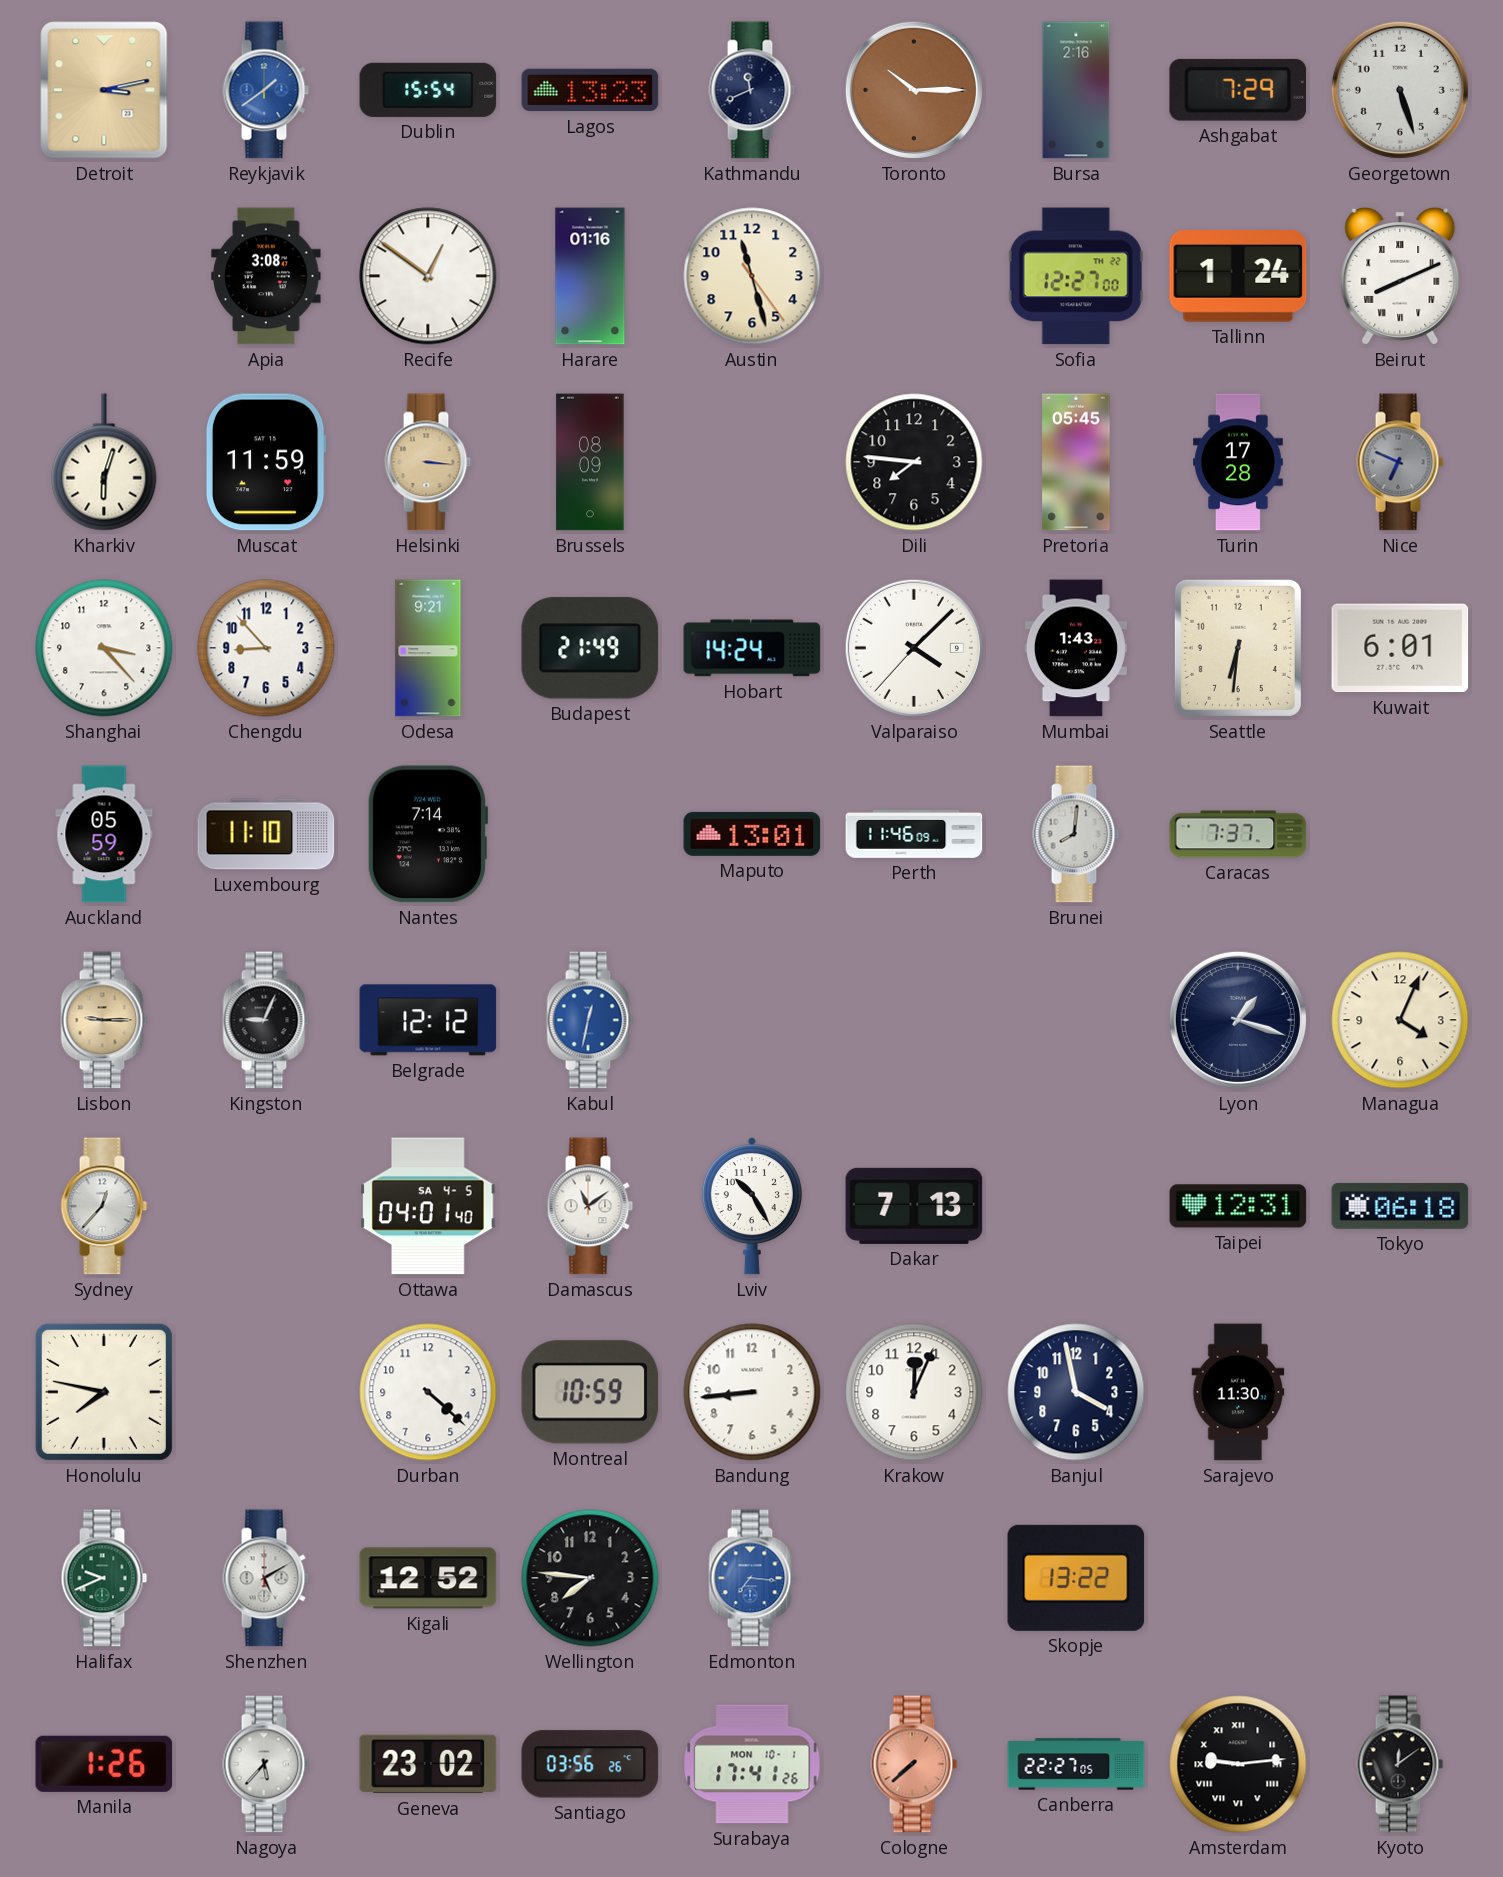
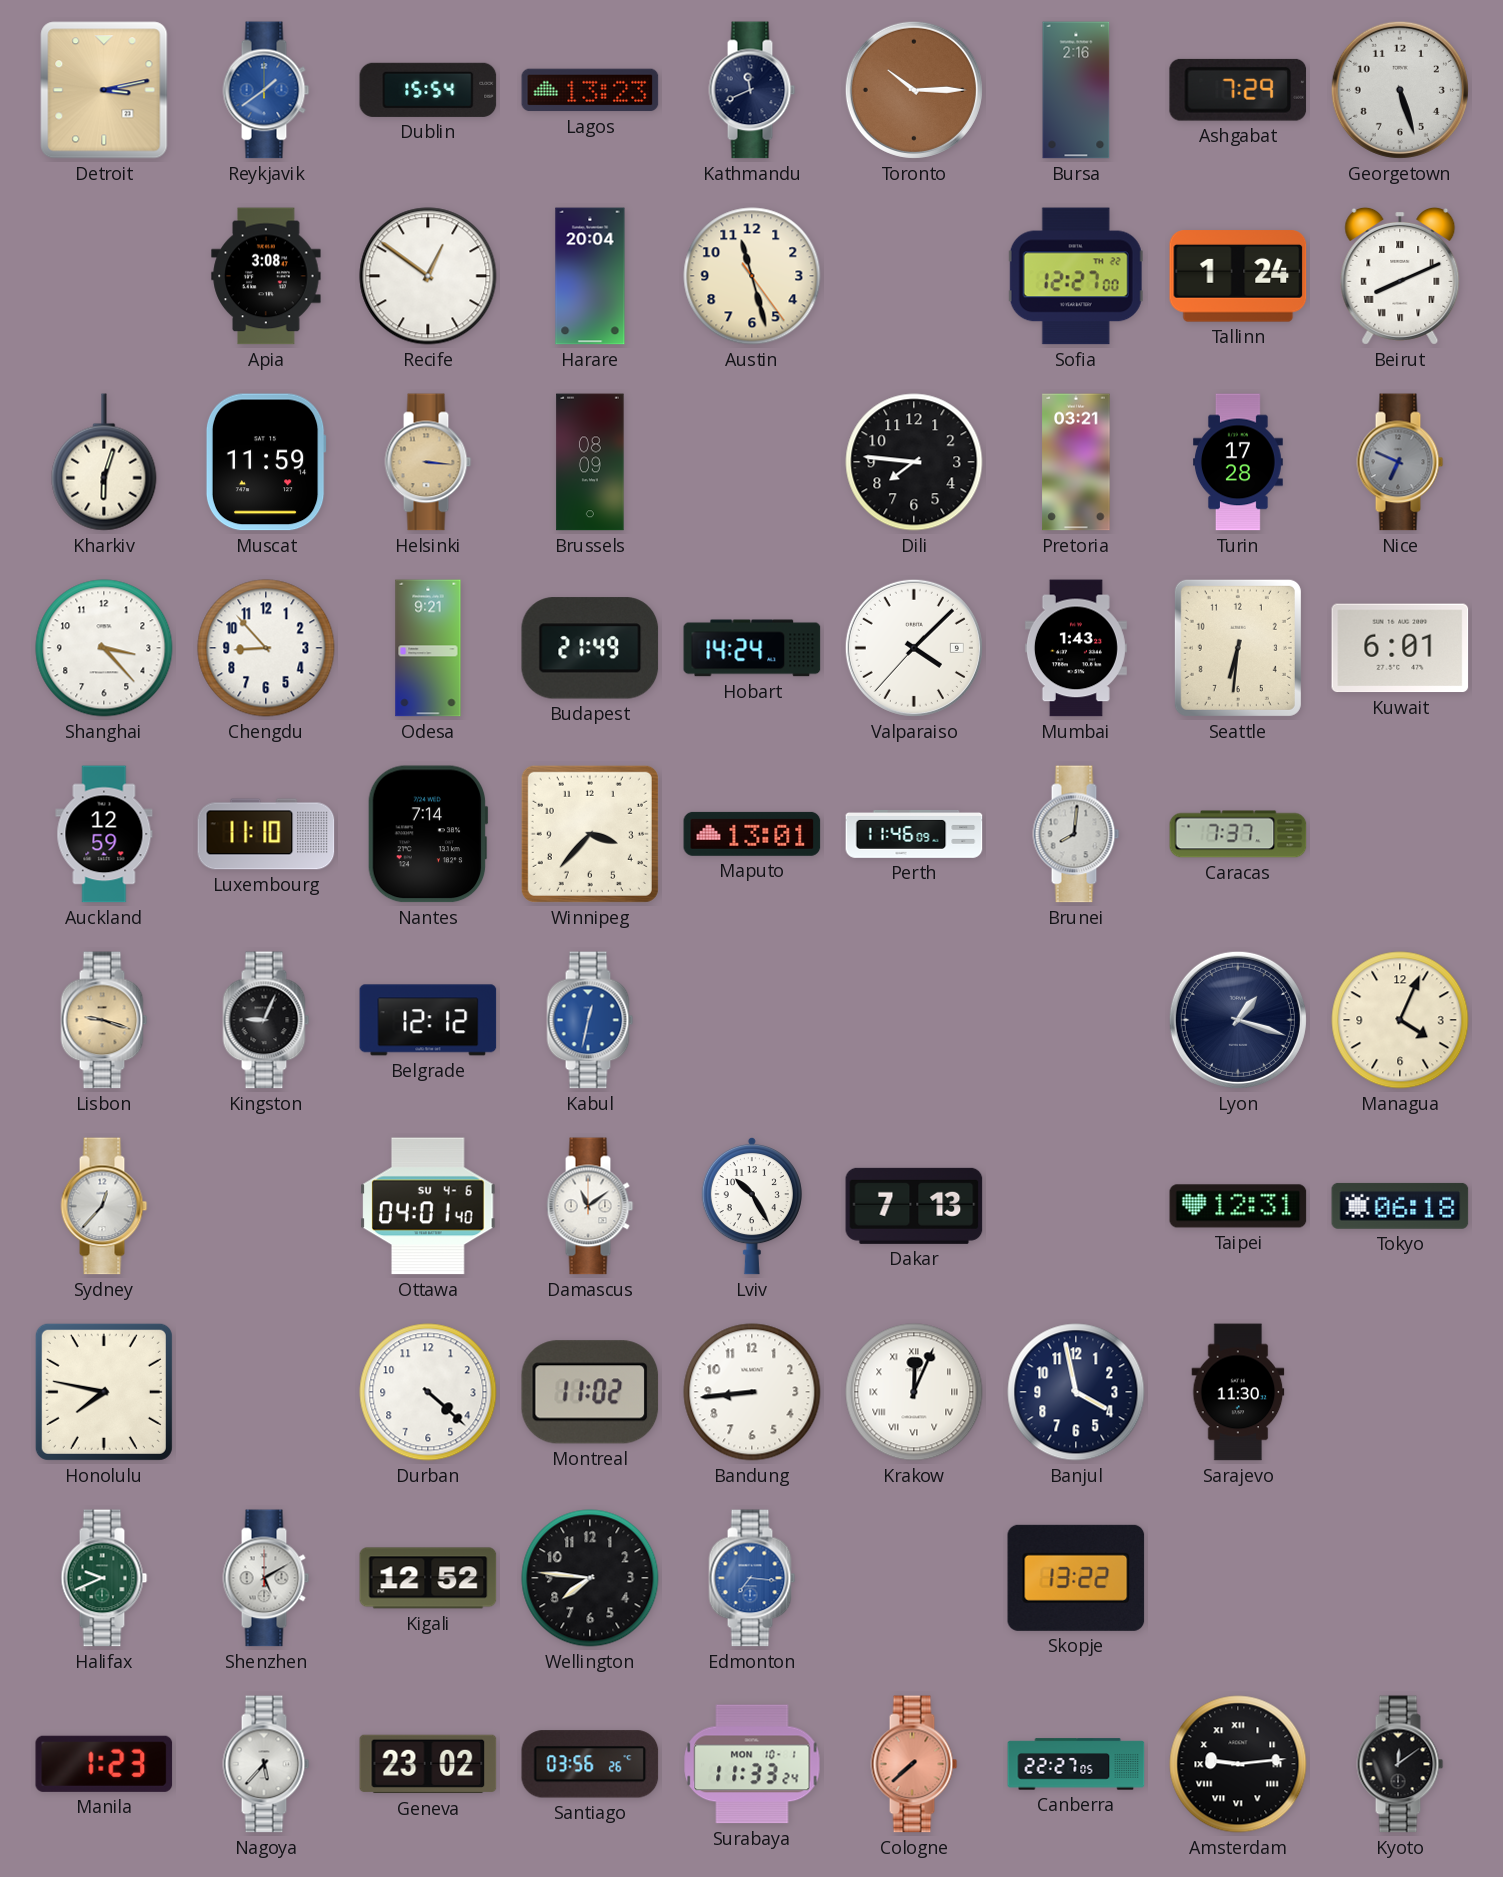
Harare: 01:16 -> 20:04 (590, 276)
Pretoria: 05:45 -> 03:21 (1076, 462)
Auckland: 05:59 -> 12:59 (104, 834)
Winnipeg: none -> 3:37 (590, 834)
Lisbon: 9:15 -> 9:18 (104, 1020)
Ottawa date: SA 4-5 -> SU 4-6 (428, 1206)
Montreal: 10:59 -> 11:02 (590, 1392)
Krakow numerals: Arabic -> Roman (914, 1392)
Manila: 1:26 -> 1:23 (104, 1764)
Surabaya: 17:41 -> 11:33 (752, 1764)
